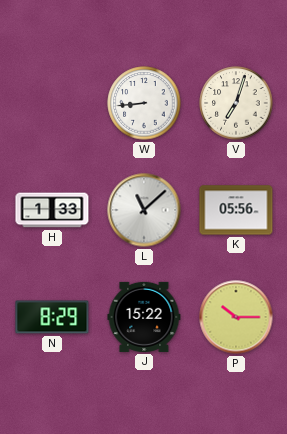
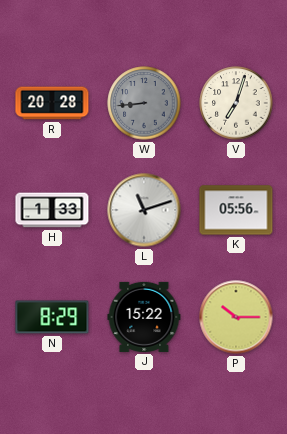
R: none -> 20:28 (52, 103)
W dial: white -> grey (144, 103)
L: 11:08 -> 11:12 (144, 210)
